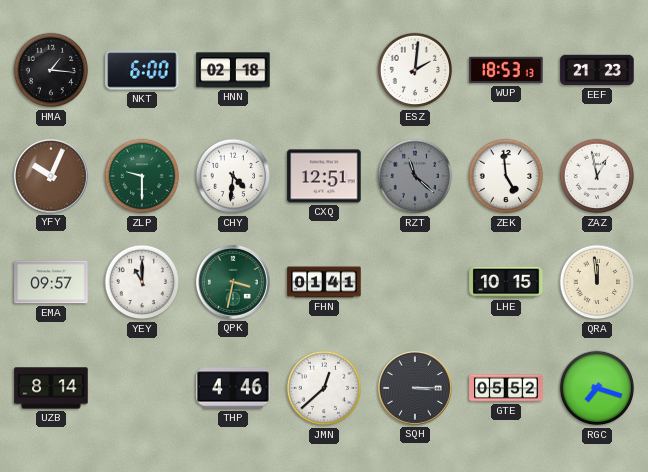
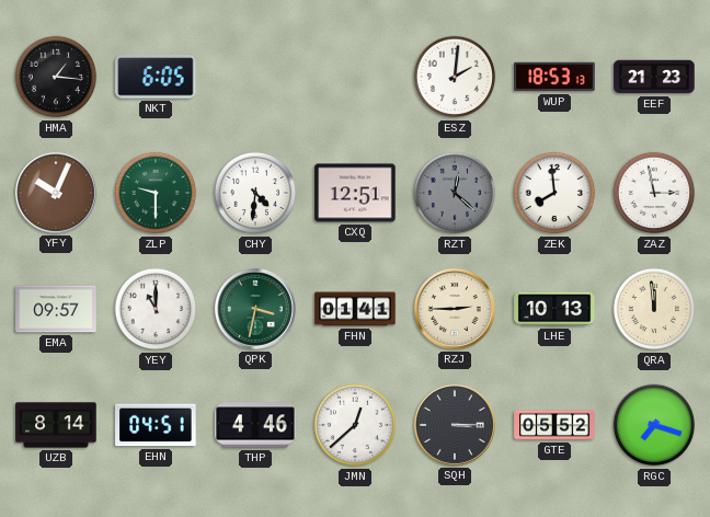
NKT: 6:00 -> 6:05 (156, 77)
HNN: 02:18 -> none (233, 70)
RZT: 11:22 -> 12:22 (455, 193)
ZEK: 4:59 -> 7:59 (554, 193)
ZAZ: 12:58 -> 2:58 (654, 193)
RZJ: none -> 2:45 (455, 309)
LHE: 10:15 -> 10:13 (554, 309)
EHN: none -> 04:51 (156, 425)
